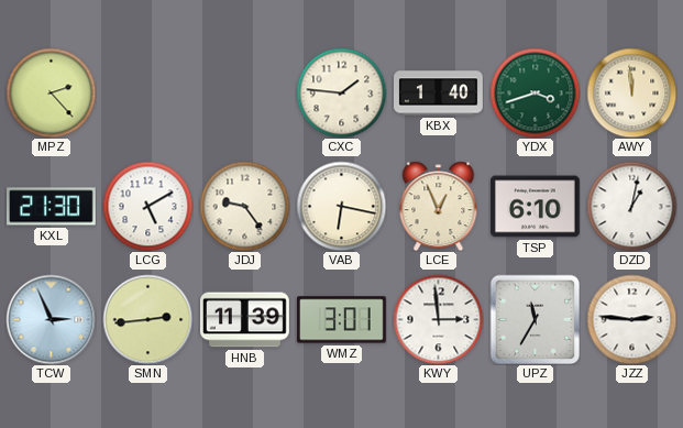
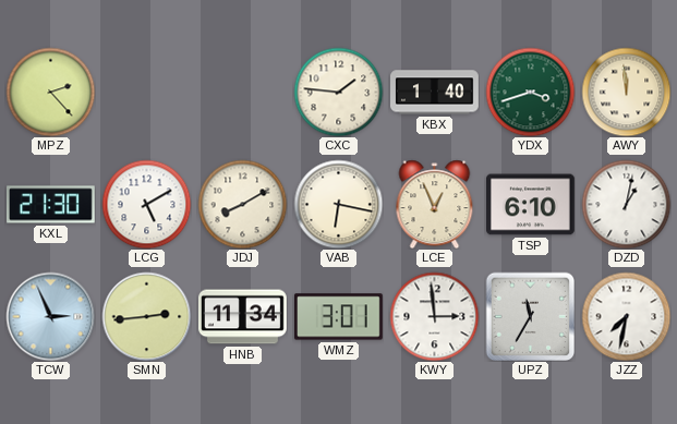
JDJ: 9:24 -> 8:10 (242, 204)
HNB: 11:39 -> 11:34 (243, 317)
JZZ: 2:46 -> 7:32 (626, 316)
